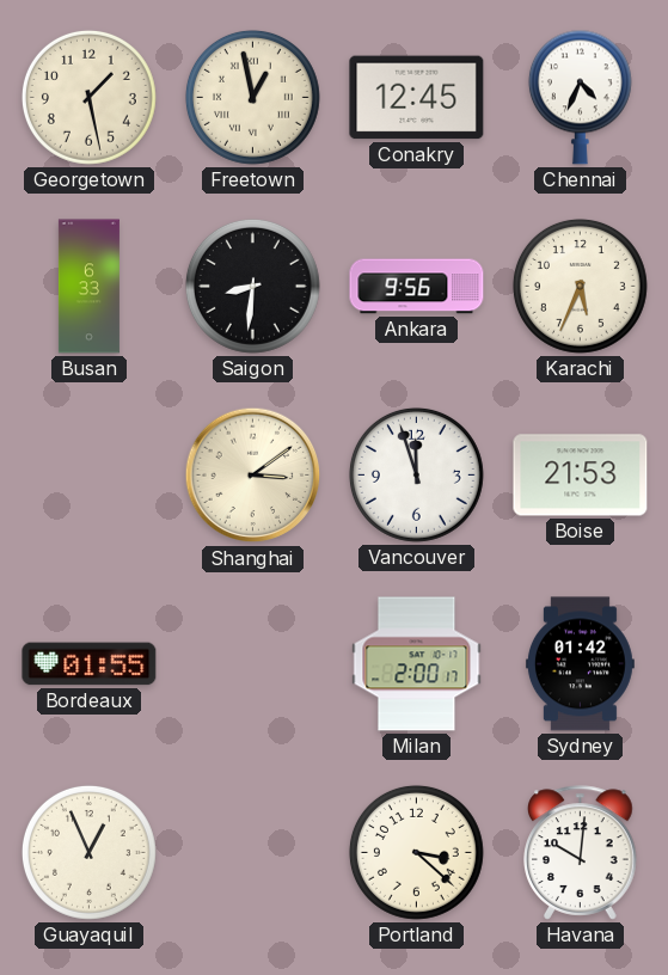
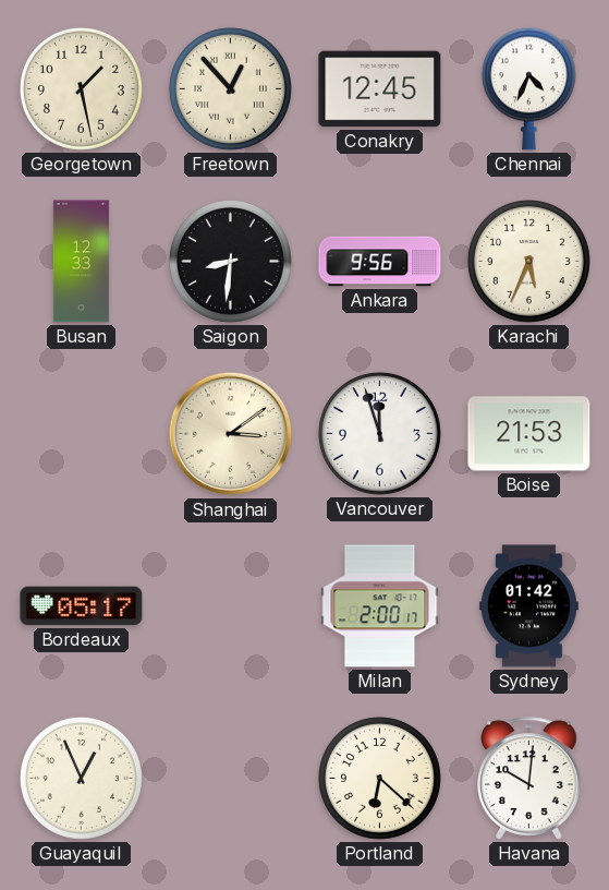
Freetown: 12:58 -> 12:53 (230, 88)
Busan: 6:33 -> 12:33 (81, 262)
Bordeaux: 01:55 -> 05:17 (82, 606)
Portland: 3:22 -> 6:22 (379, 778)
